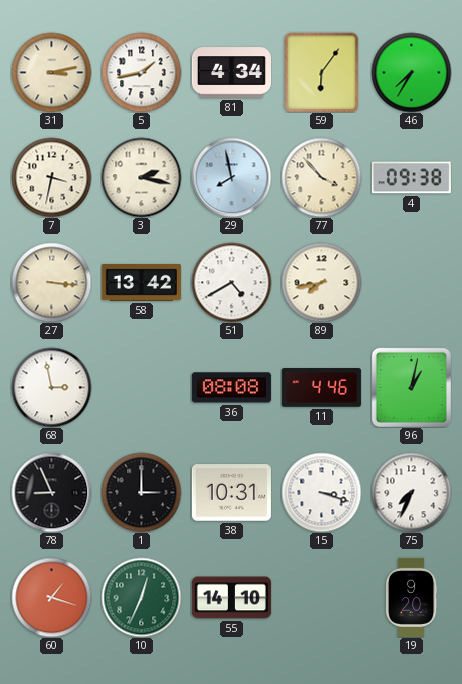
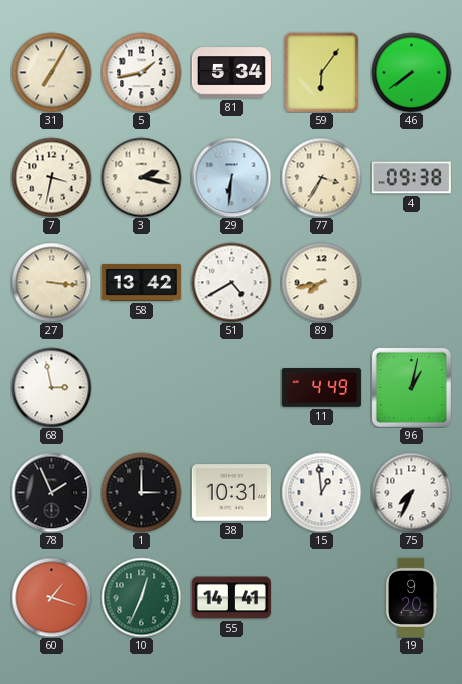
31: 3:13 -> 7:05 (51, 72)
81: 4:34 -> 5:34 (231, 73)
46: 7:35 -> 7:39 (411, 72)
29: 7:58 -> 6:31 (231, 177)
77: 3:53 -> 3:35 (321, 177)
36: 08:08 -> none (231, 388)
11: 4:46 -> 4:49 (321, 388)
78: 8:56 -> 1:56 (51, 492)
15: 3:18 -> 12:59 (321, 492)
55: 14:10 -> 14:41 (231, 598)
